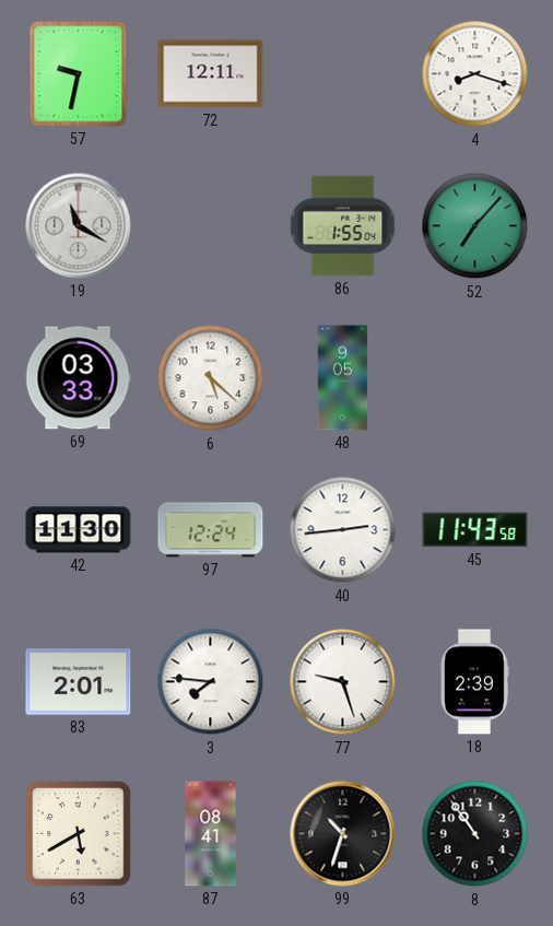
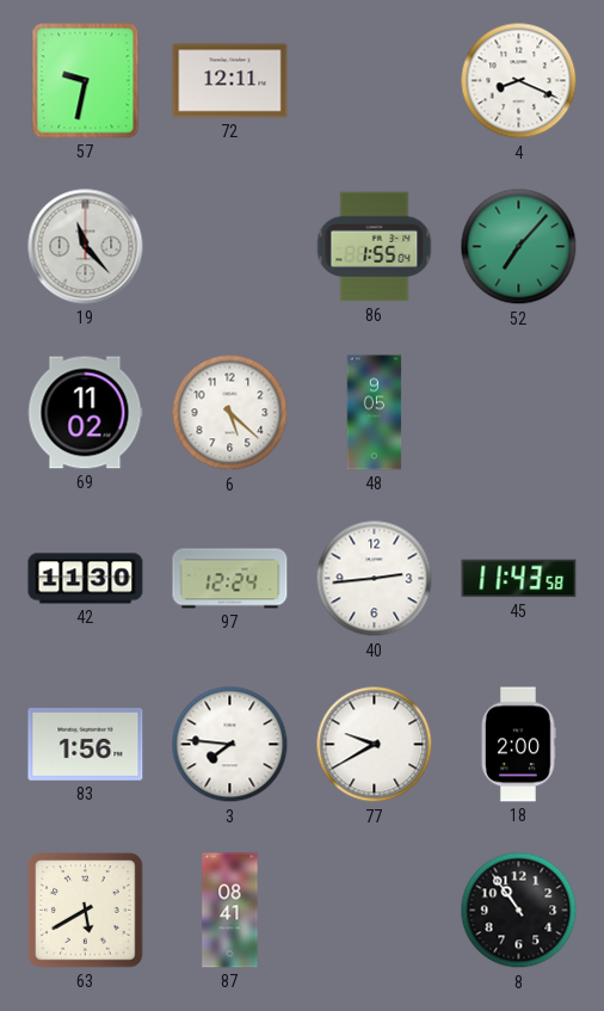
4: 8:18 -> 8:19 (519, 81)
19: 11:20 -> 11:23 (86, 247)
69: 03:33 -> 11:02 (85, 413)
83: 2:01 -> 1:56 (86, 745)
77: 9:27 -> 9:40 (375, 745)
18: 2:39 -> 2:00 (519, 745)
99: 10:33 -> none (343, 834)
